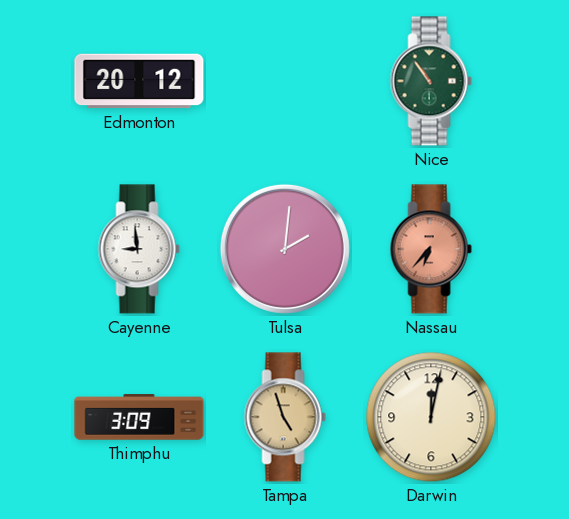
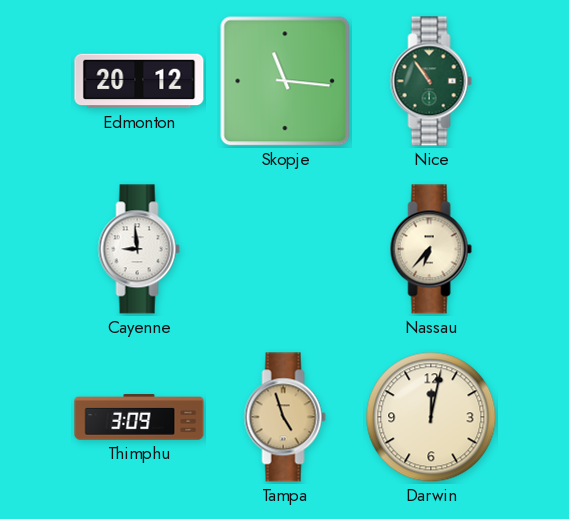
Skopje: none -> 11:16 (285, 81)
Tulsa: 2:01 -> none (285, 249)
Nassau dial: salmon -> cream (431, 249)
